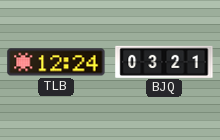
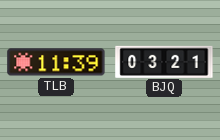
TLB: 12:24 -> 11:39 (56, 62)
